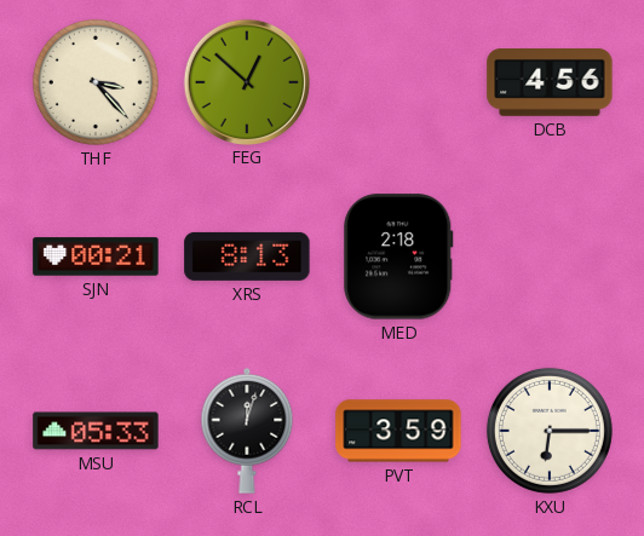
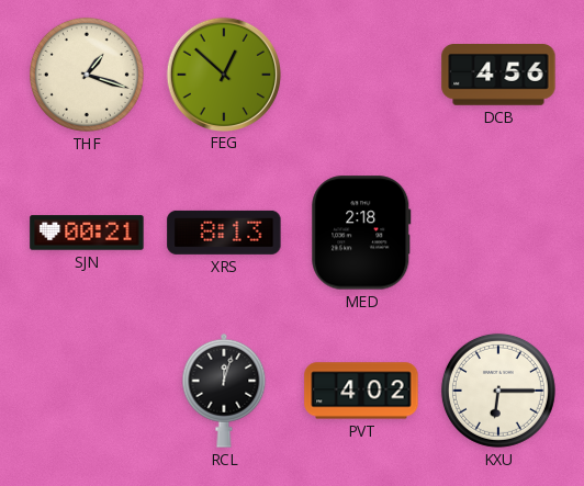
THF: 3:23 -> 1:18 (87, 75)
MSU: 05:33 -> none (96, 431)
PVT: 3:59 -> 4:02 (361, 391)
